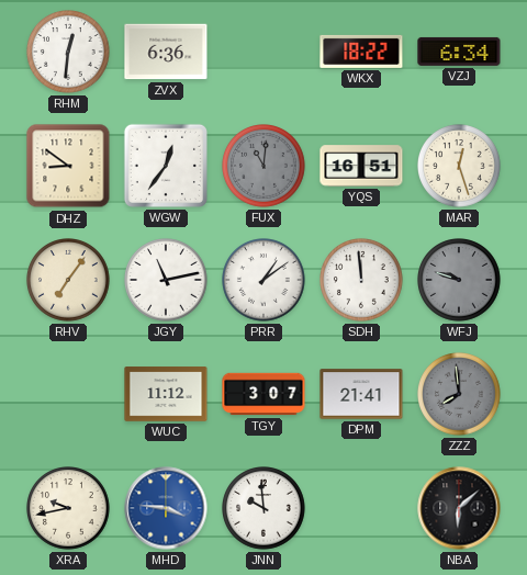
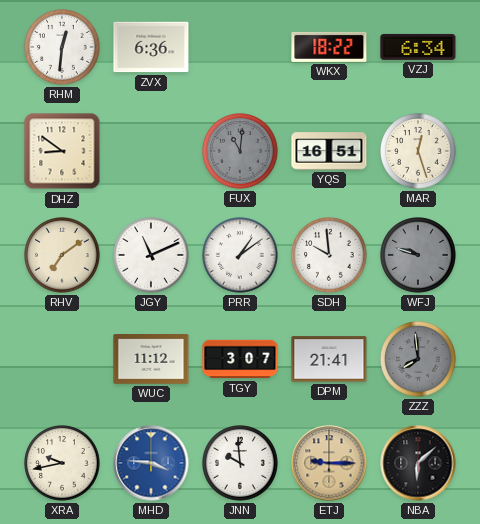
WGW: 12:36 -> none (166, 166)
RHV: 7:06 -> 7:09 (62, 255)
JGY: 11:13 -> 11:11 (151, 255)
SDH: 11:59 -> 9:59 (329, 255)
ETJ: none -> 9:15 (329, 463)
